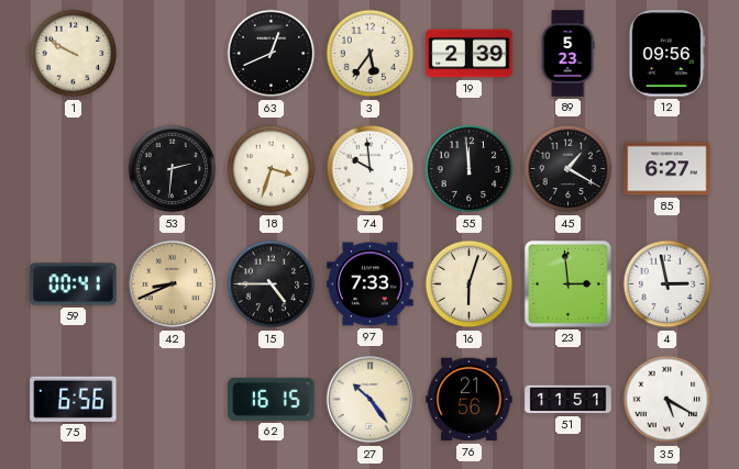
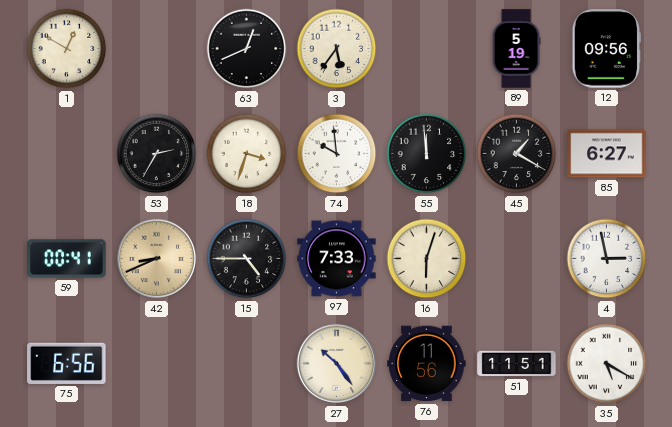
1: 9:50 -> 12:50 (67, 49)
19: 2:39 -> none (470, 54)
89: 5:23 -> 5:19 (516, 49)
53: 2:31 -> 2:35 (157, 154)
23: 2:59 -> none (569, 284)
62: 16:15 -> none (272, 399)
76: 21:56 -> 11:56 (427, 364)
